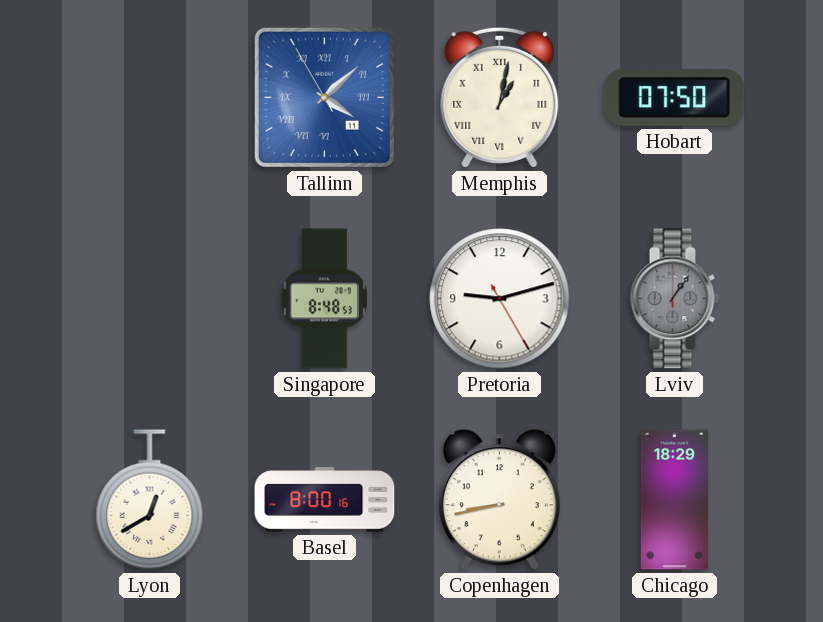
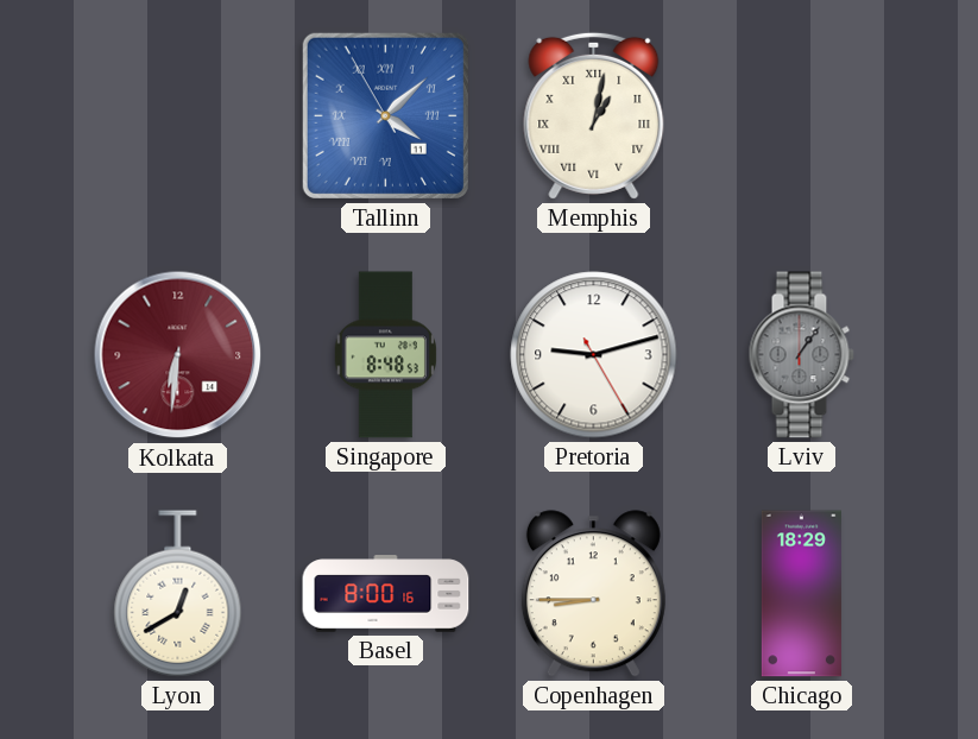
Hobart: 07:50 -> none (675, 98)
Kolkata: none -> 6:31 (178, 355)
Copenhagen: 8:43 -> 8:45 (593, 594)
